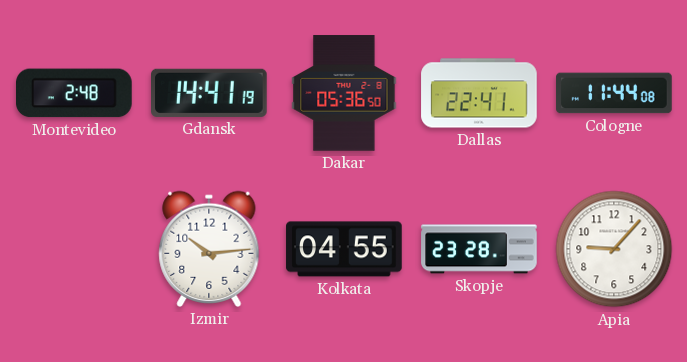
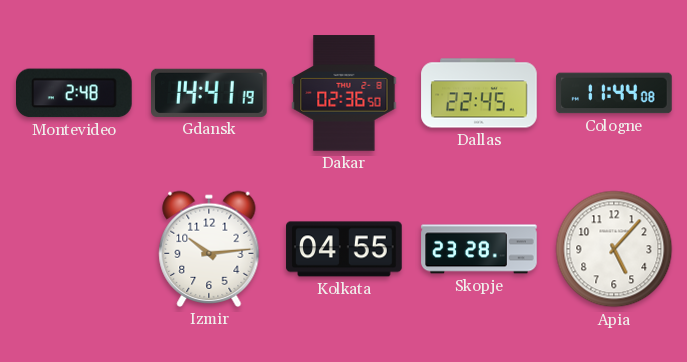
Dakar: 05:36 -> 02:36 (344, 93)
Dallas: 22:41 -> 22:45 (479, 93)
Apia: 9:07 -> 5:07 (614, 249)
